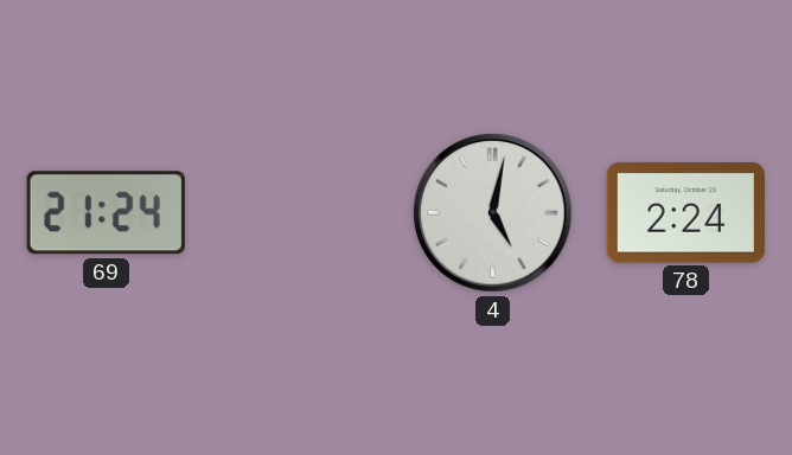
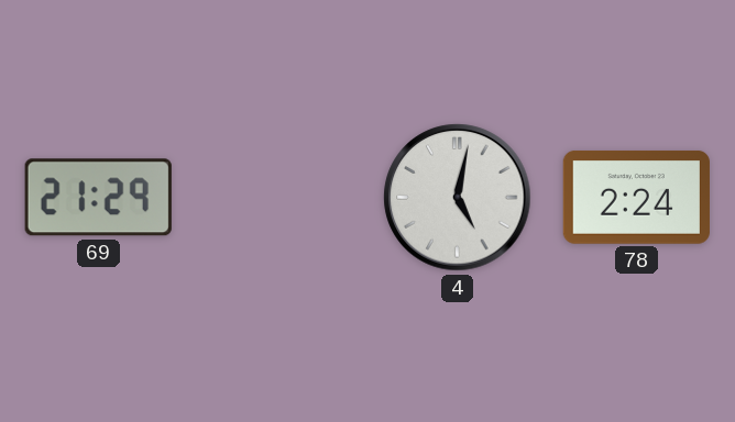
69: 21:24 -> 21:29 (98, 198)
